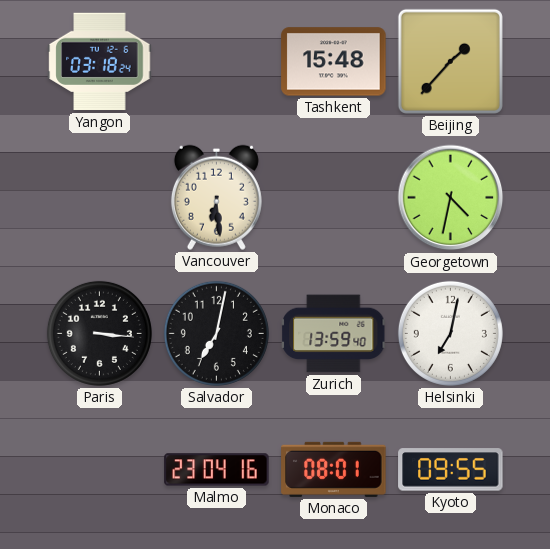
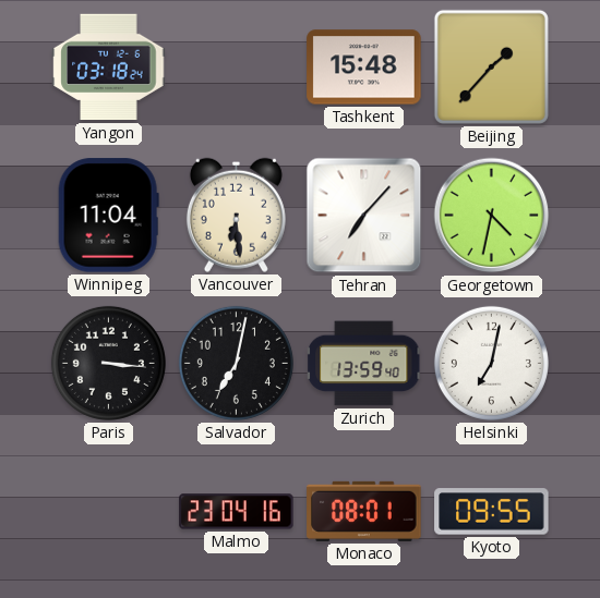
Winnipeg: none -> 11:04 (108, 216)
Tehran: none -> 7:07 (364, 216)
